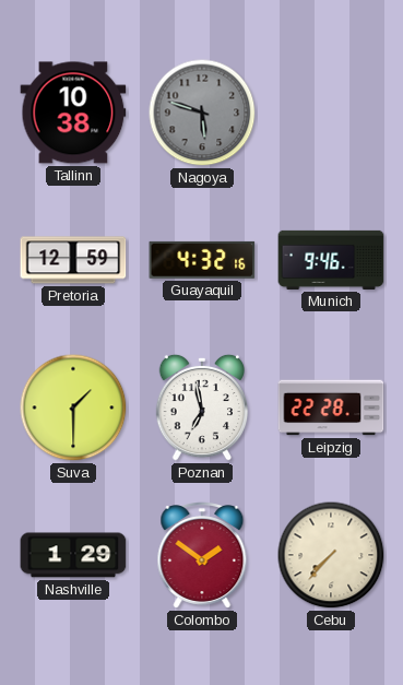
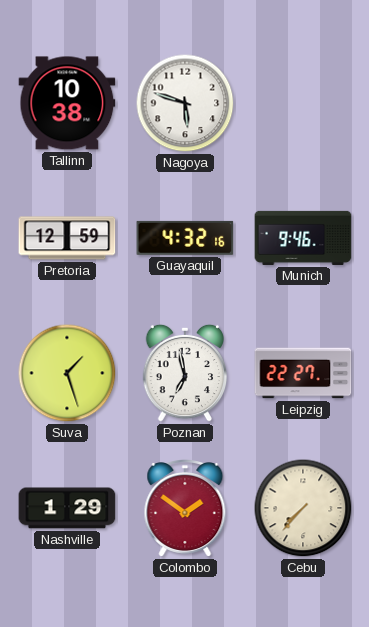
Nagoya dial: grey -> white (185, 103)
Suva: 1:30 -> 1:27 (67, 373)
Leipzig: 22:28 -> 22:27 (303, 373)
